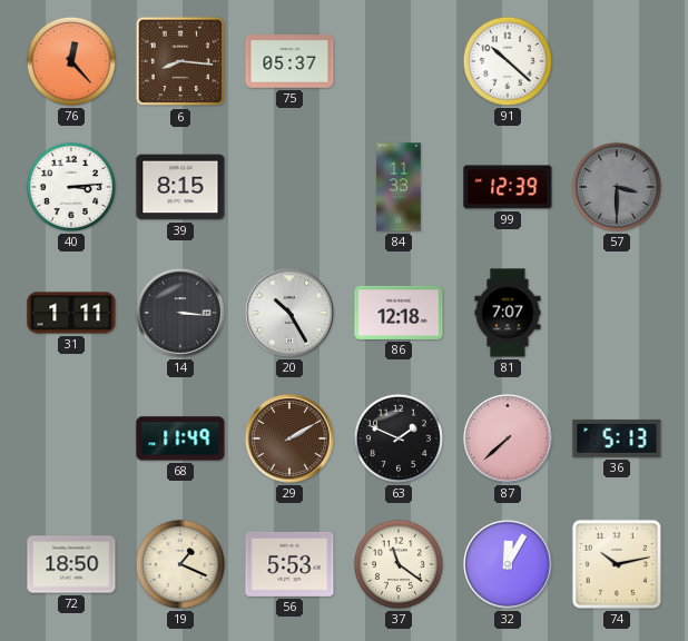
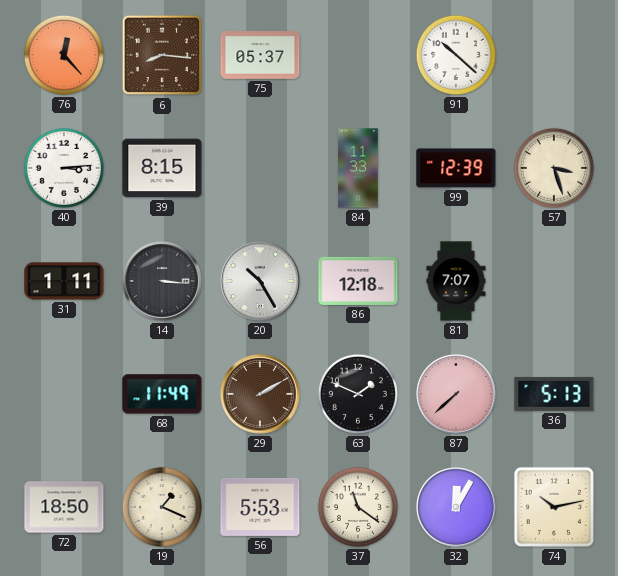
57: 3:30 -> 3:27 (554, 168)
57 dial: grey -> cream (554, 168)
